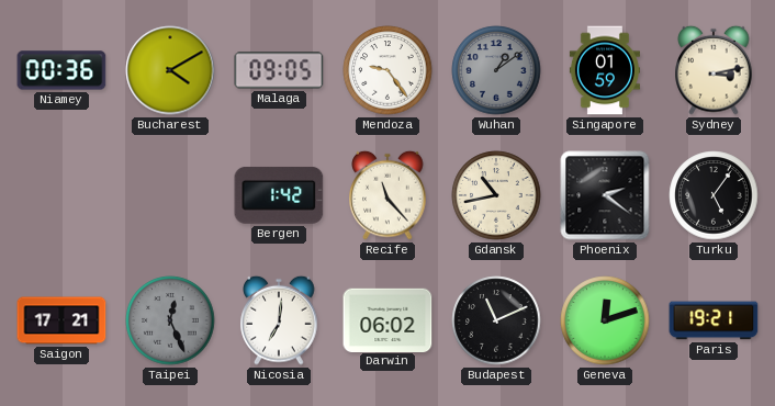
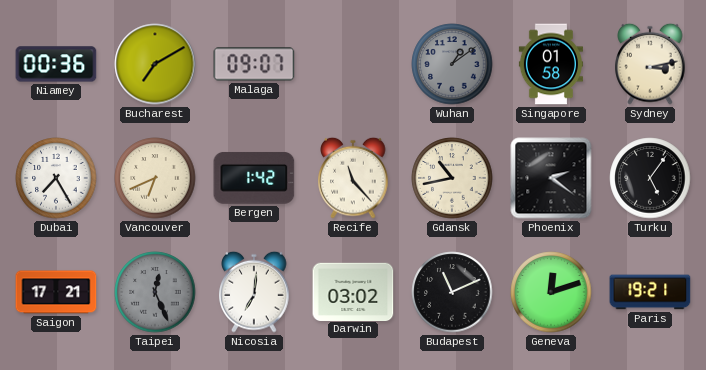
Bucharest: 4:10 -> 7:10 (155, 64)
Malaga: 09:05 -> 09:07 (254, 64)
Mendoza: 9:24 -> none (387, 70)
Singapore: 01:59 -> 01:58 (551, 64)
Dubai: none -> 7:25 (56, 178)
Vancouver: none -> 6:41 (155, 178)
Darwin: 06:02 -> 03:02 (353, 291)
